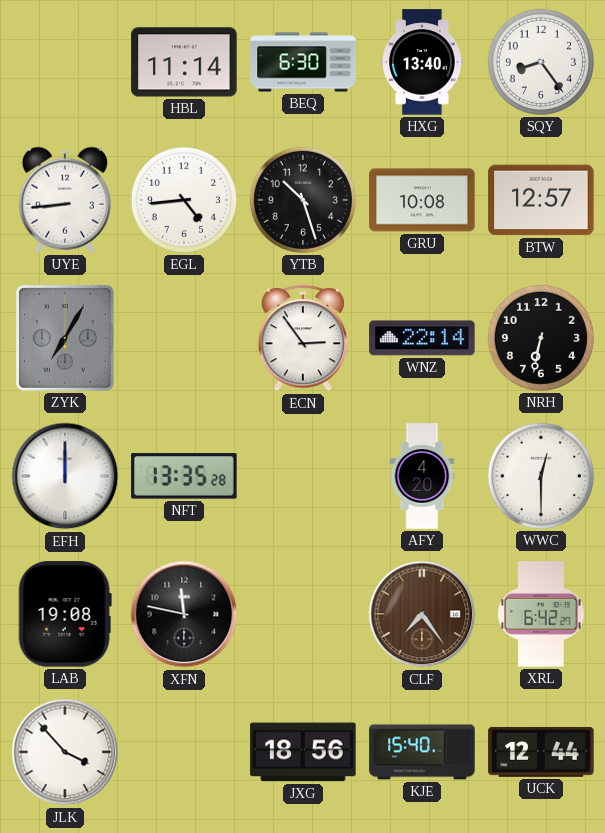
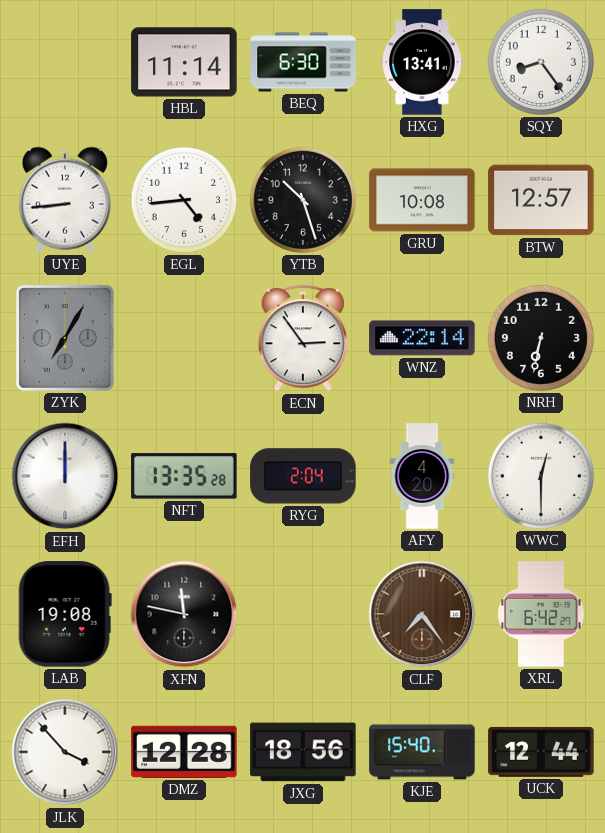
HXG: 13:40 -> 13:41 (423, 62)
RYG: none -> 2:04 (303, 476)
DMZ: none -> 12:28 (184, 752)
